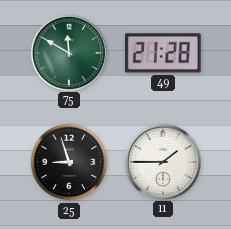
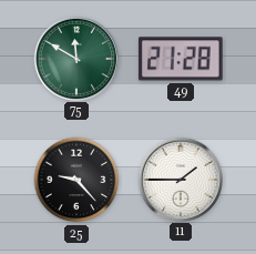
25: 8:57 -> 9:23 (76, 180)
